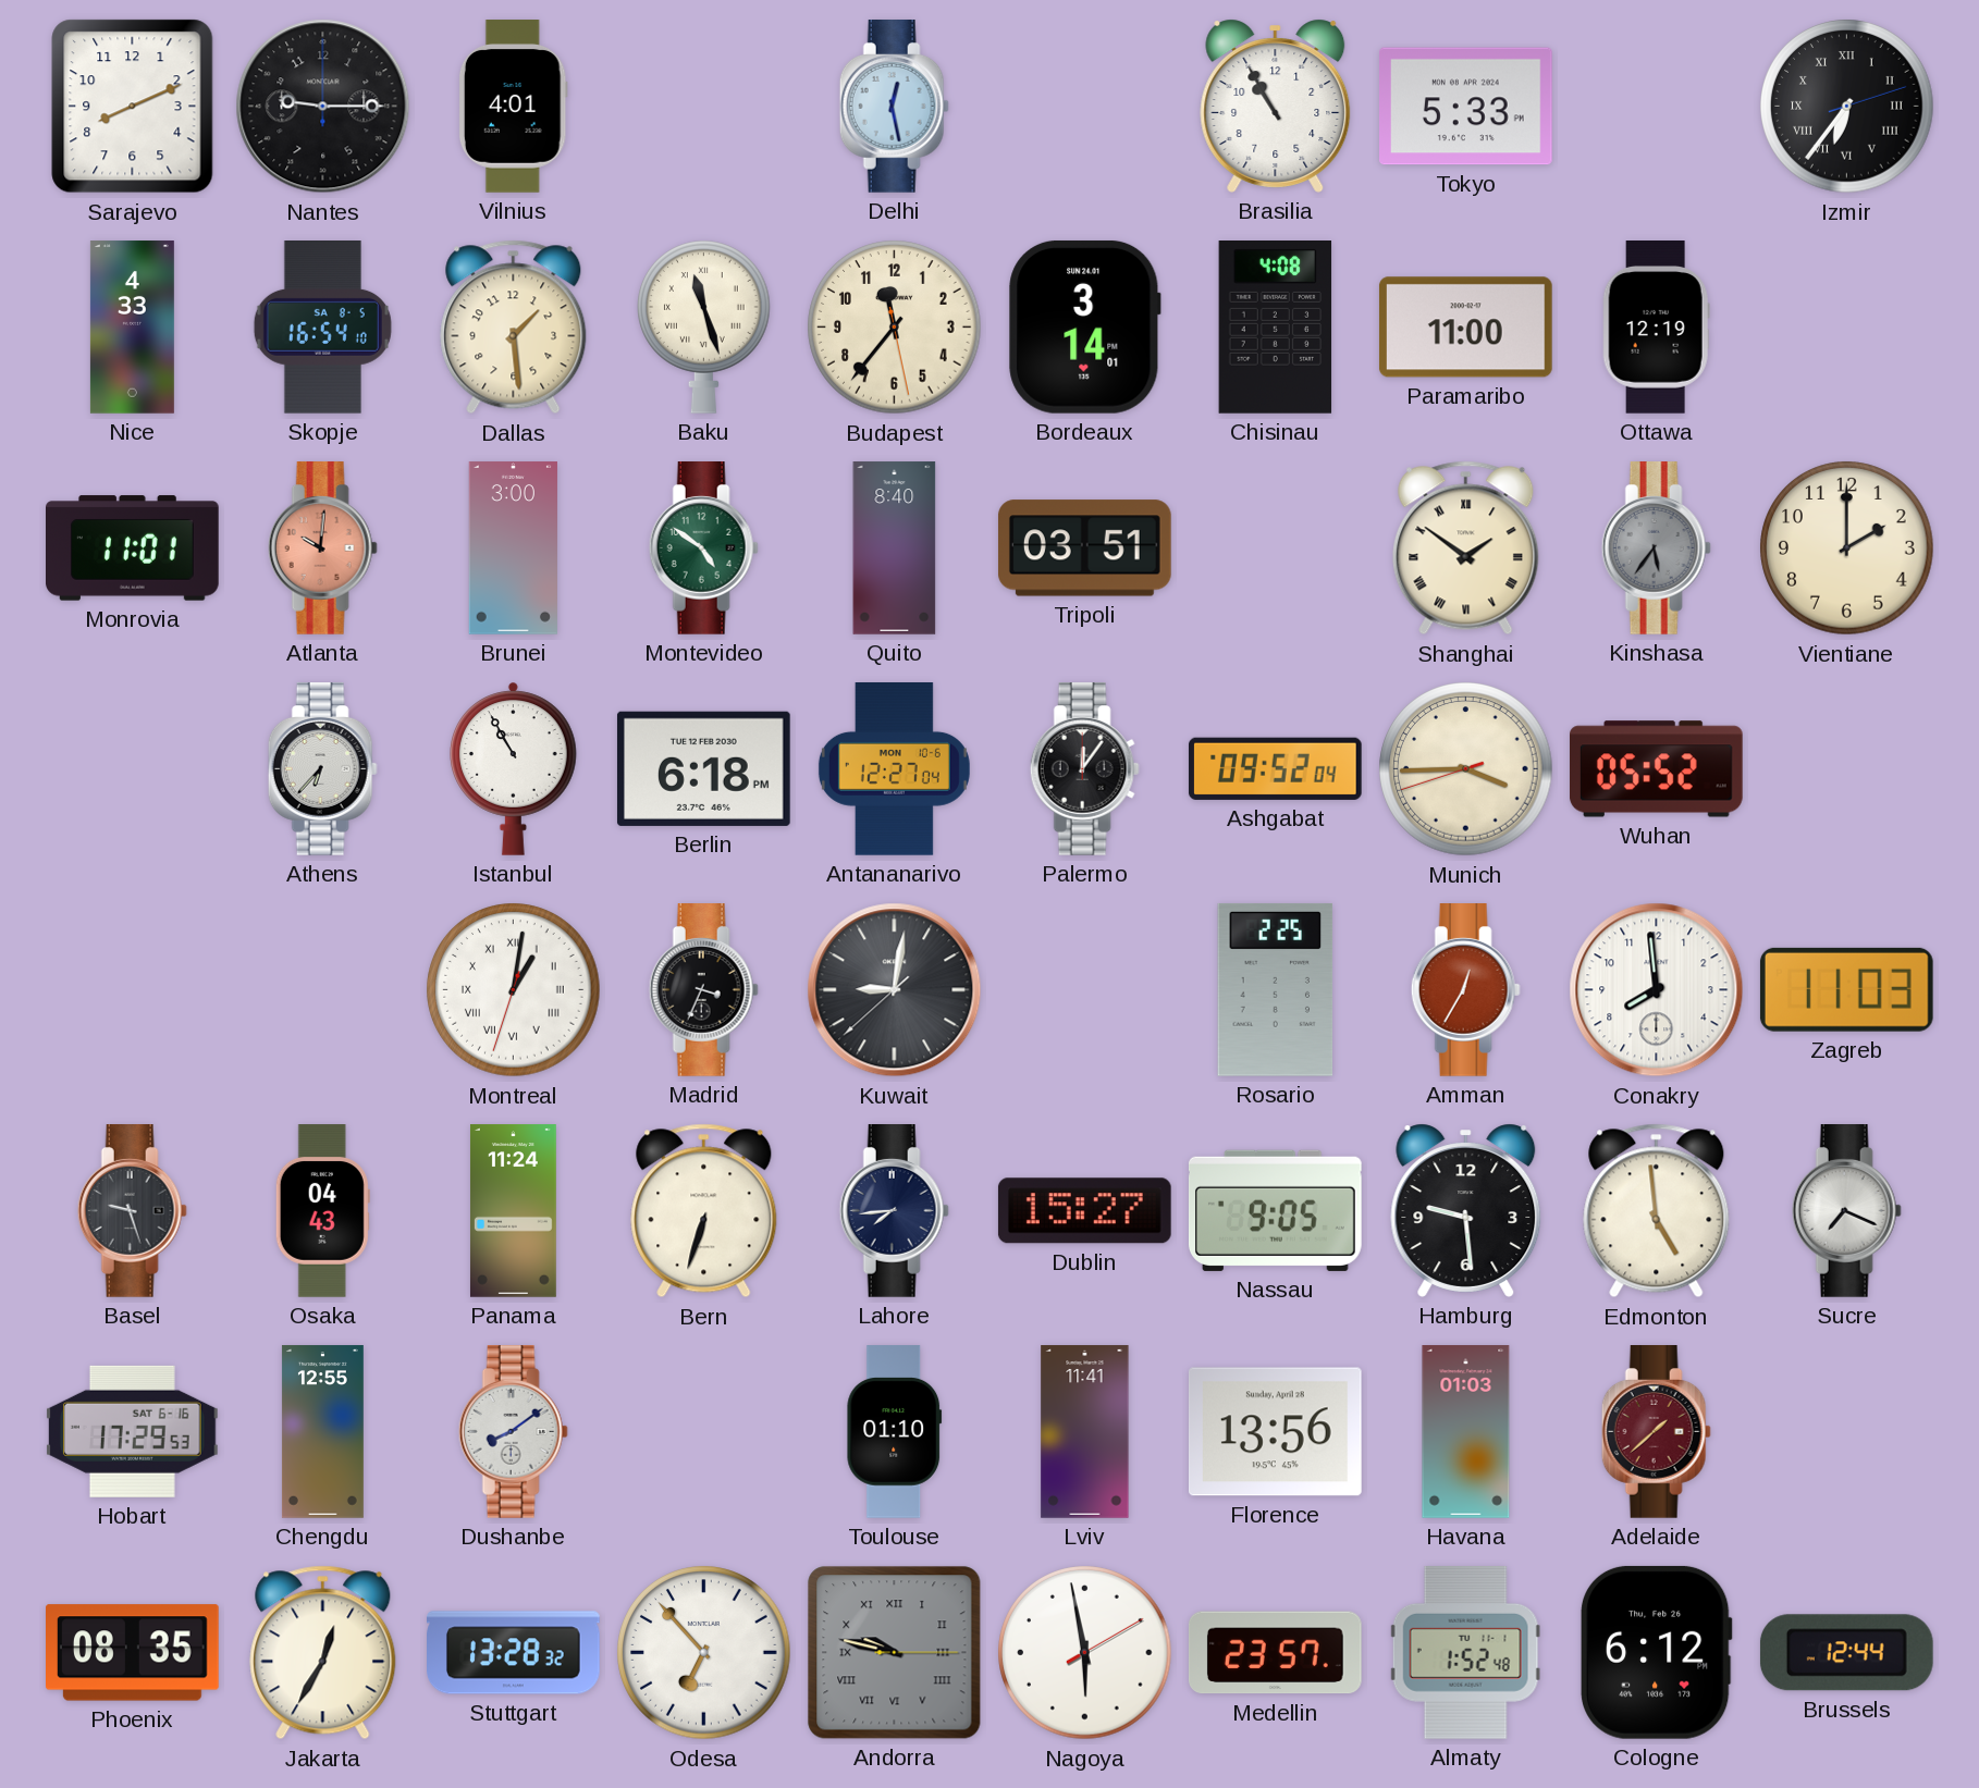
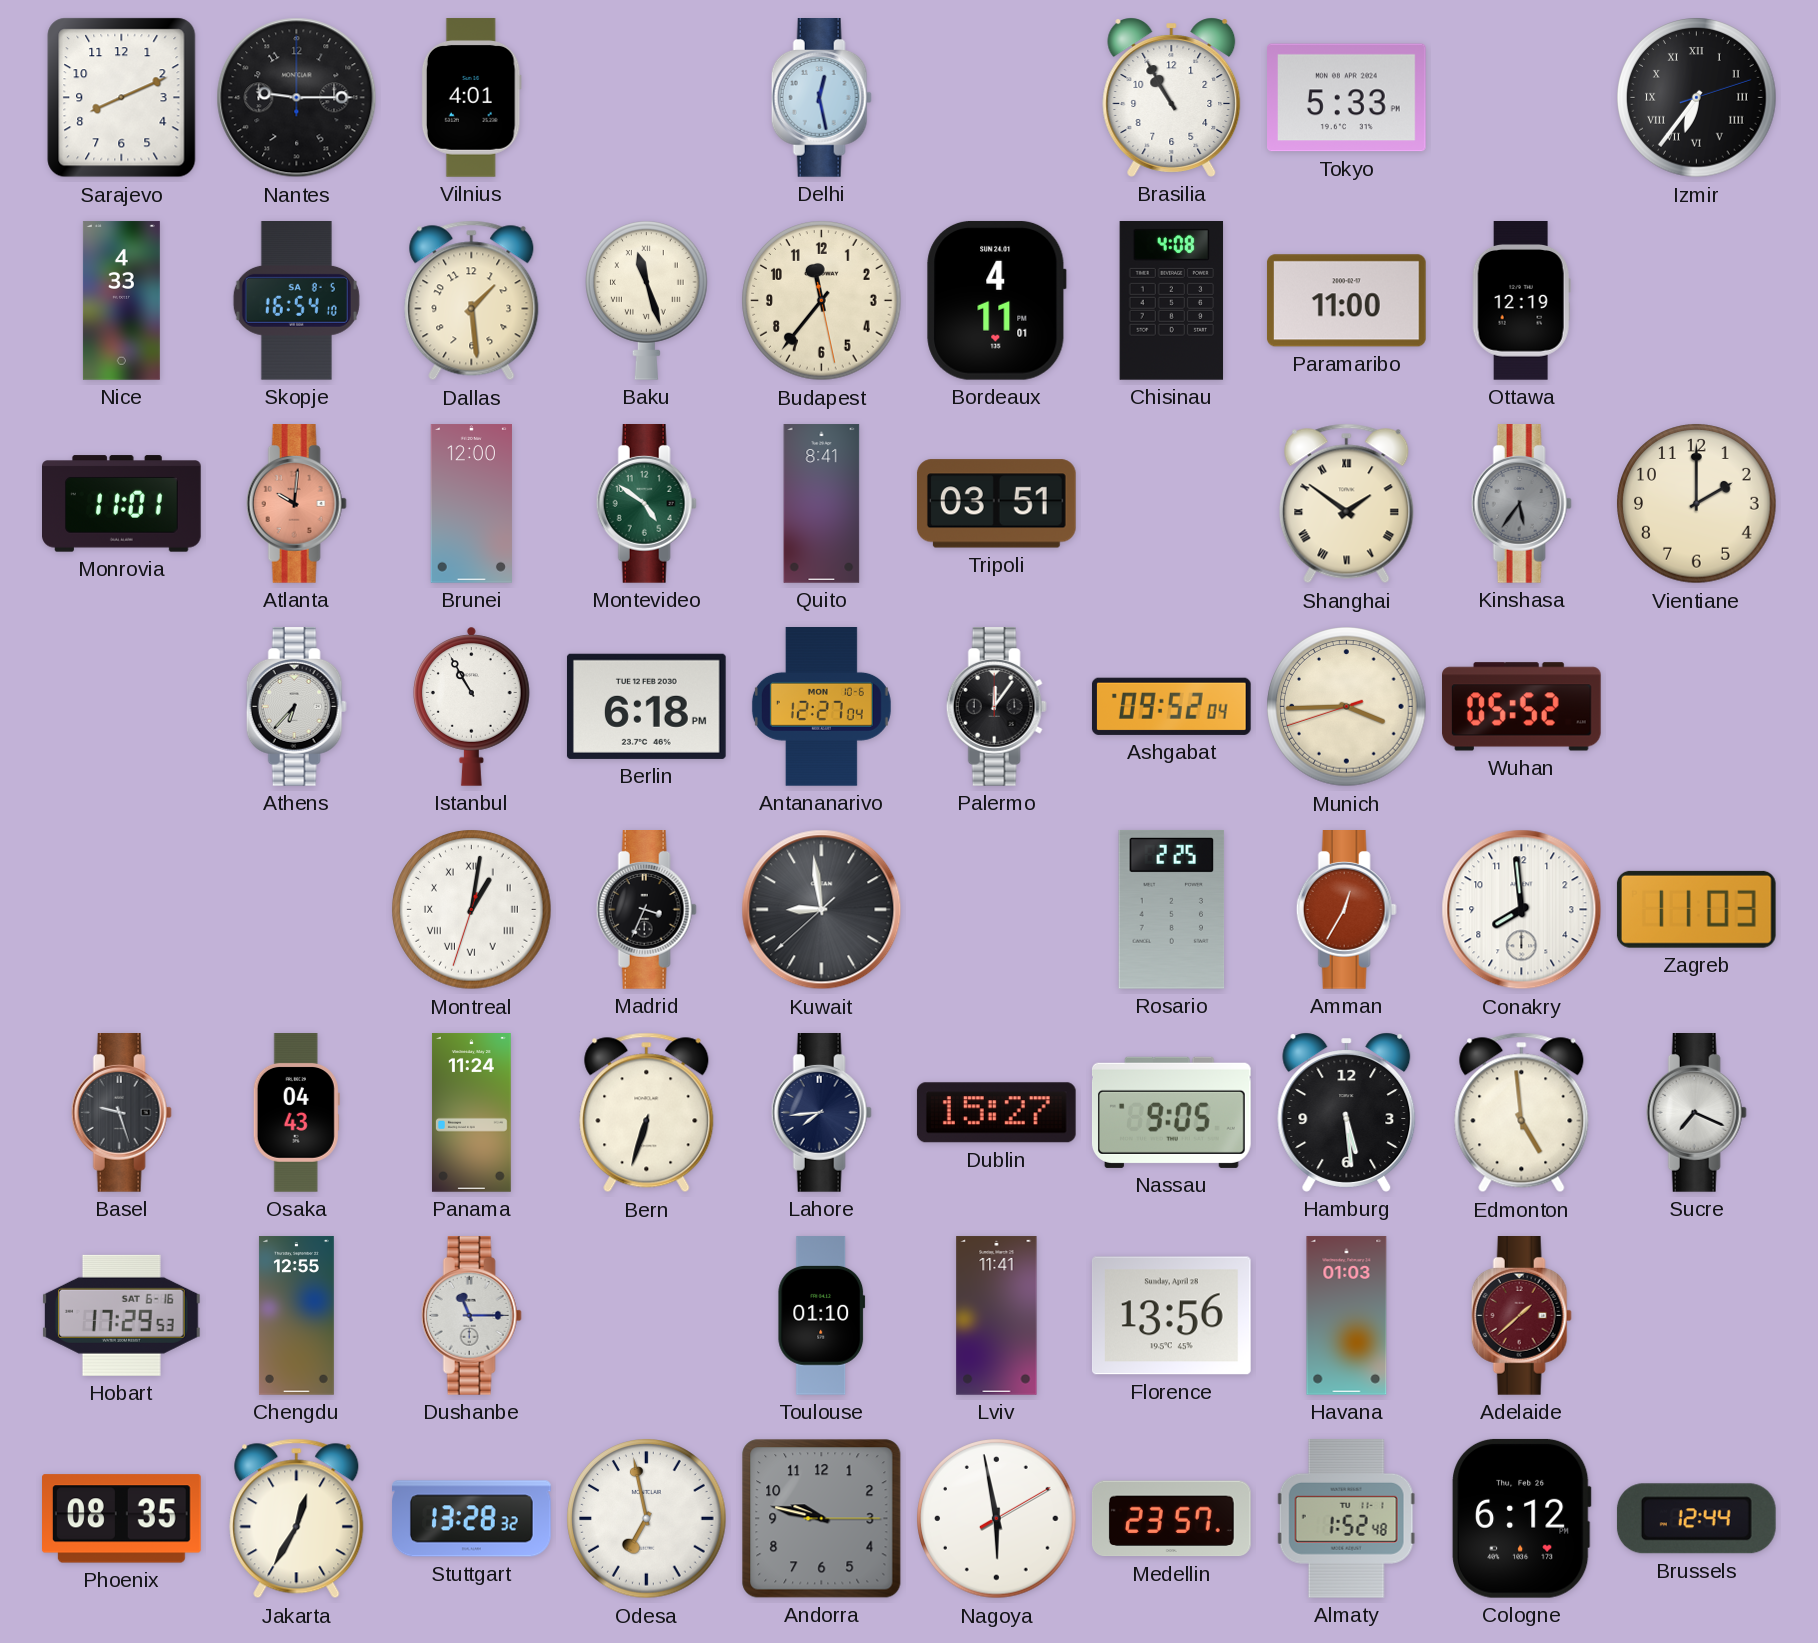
Bordeaux: 3:14 -> 4:11 (997, 300)
Brunei: 3:00 -> 12:00 (471, 504)
Quito: 8:40 -> 8:41 (822, 504)
Kuwait: 9:01 -> 8:58 (822, 910)
Hamburg: 9:29 -> 5:29 (1347, 1112)
Dushanbe: 8:09 -> 11:15 (471, 1316)
Odesa: 6:53 -> 6:58 (647, 1519)
Andorra numerals: Roman -> Arabic (822, 1519)
